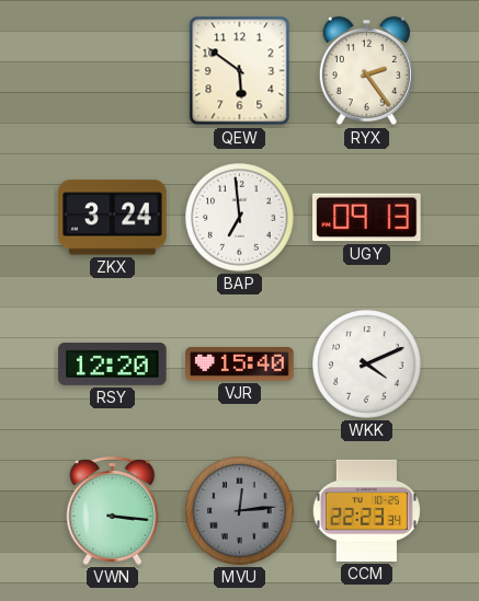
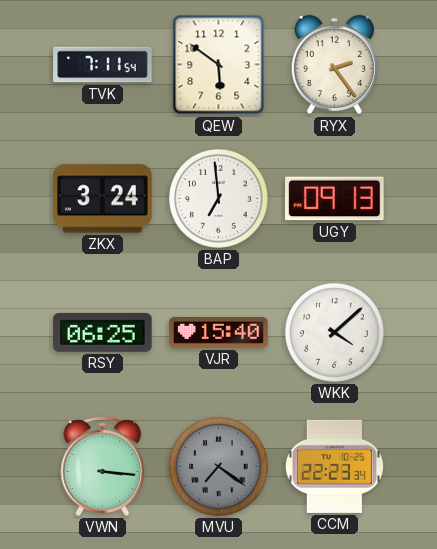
TVK: none -> 7:11 (103, 65)
RSY: 12:20 -> 06:25 (103, 332)
WKK: 4:11 -> 4:08 (335, 333)
MVU: 12:14 -> 7:21 (219, 467)
